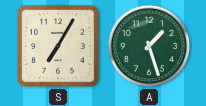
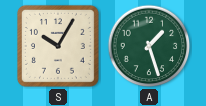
S: 7:05 -> 10:05 (58, 46)
